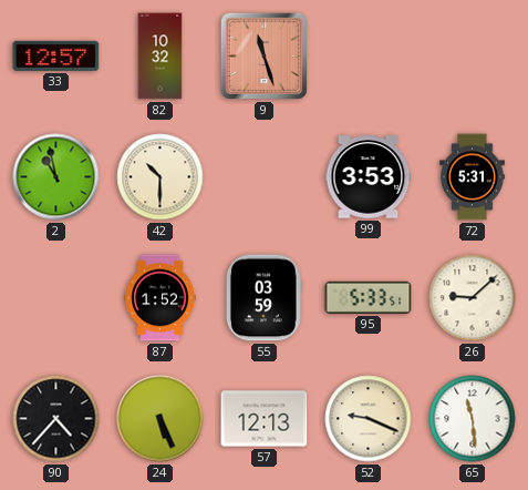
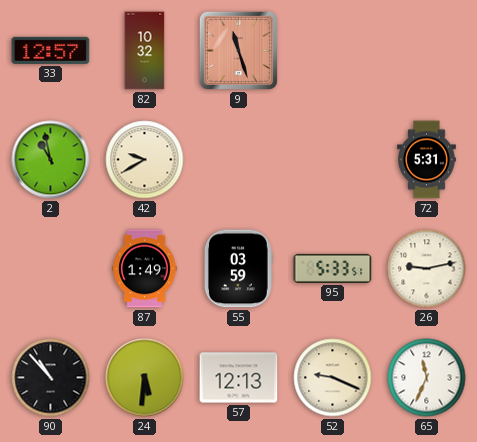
42: 10:30 -> 9:40 (145, 160)
99: 3:53 -> none (369, 177)
87: 1:52 -> 1:49 (145, 269)
26: 9:08 -> 9:13 (427, 269)
90: 4:37 -> 10:53 (51, 378)
24: 5:26 -> 5:31 (145, 378)
65: 11:29 -> 11:34 (427, 378)
